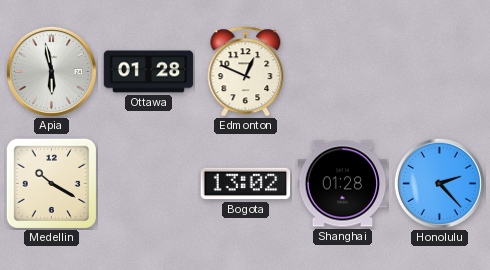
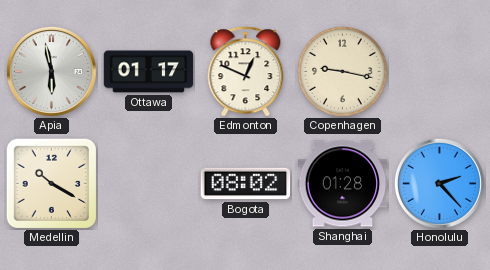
Ottawa: 01:28 -> 01:17 (149, 72)
Copenhagen: none -> 9:17 (342, 71)
Bogota: 13:02 -> 08:02 (246, 184)
